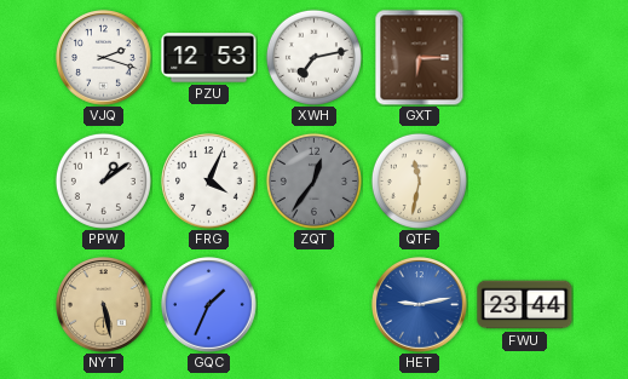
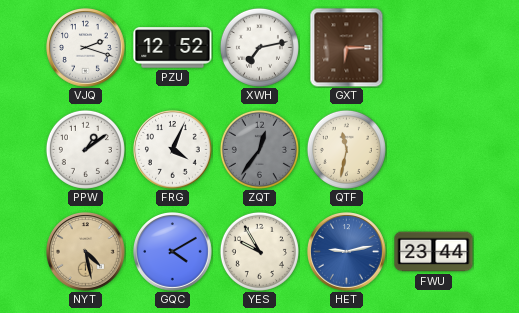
PZU: 12:53 -> 12:52 (173, 48)
NYT: 5:28 -> 4:28 (86, 252)
GQC: 1:34 -> 4:10 (173, 252)
YES: none -> 9:55 (259, 251)
